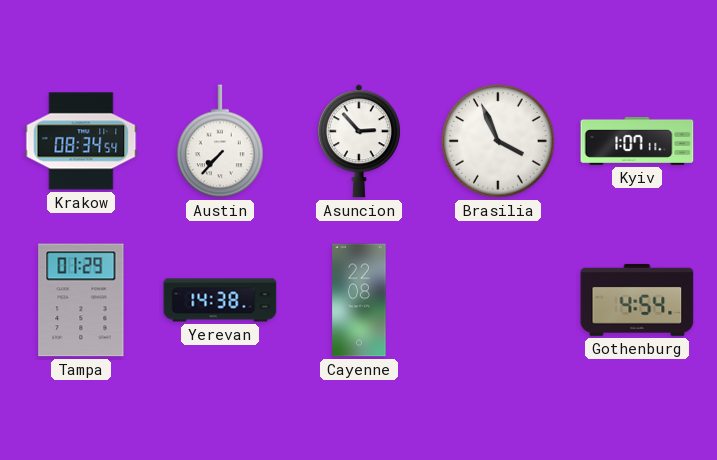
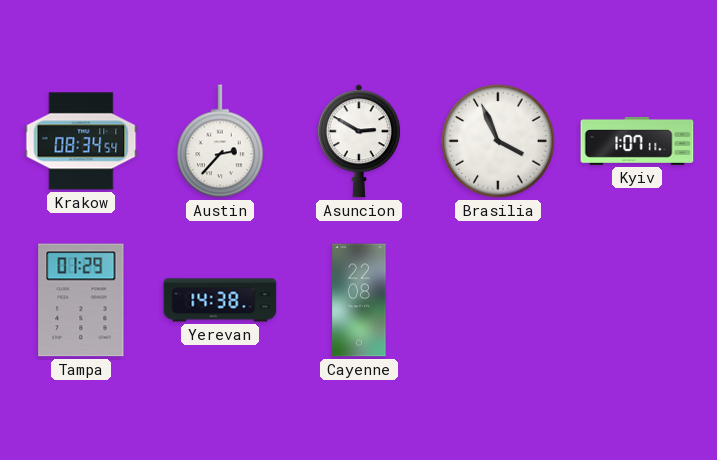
Austin: 7:37 -> 2:37 (220, 141)
Asuncion: 2:53 -> 2:50 (359, 141)
Gothenburg: 4:54 -> none (637, 300)
